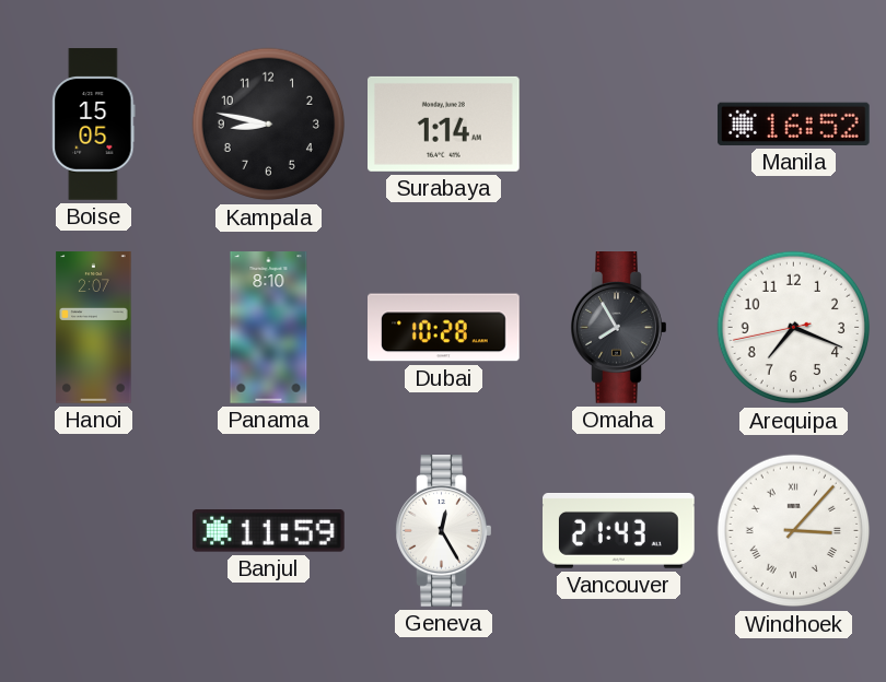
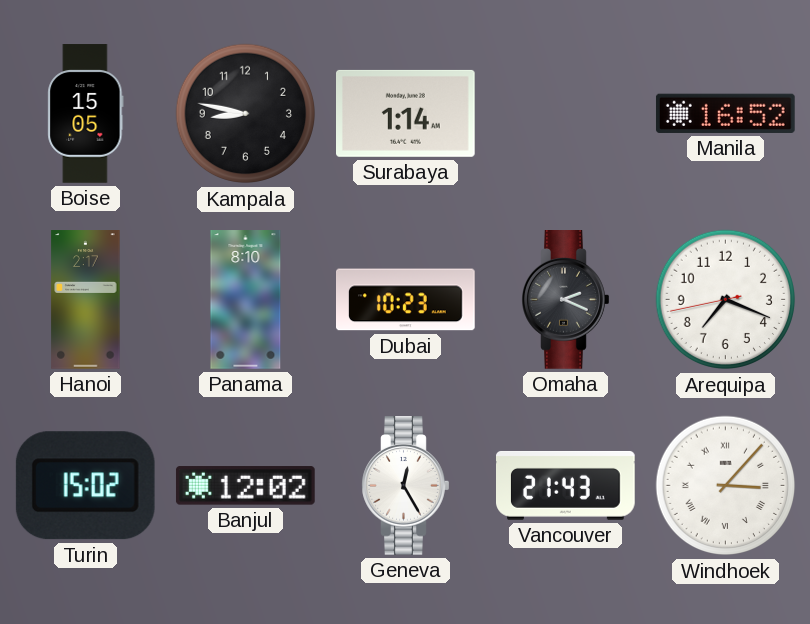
Hanoi: 2:07 -> 2:17 (86, 300)
Dubai: 10:28 -> 10:23 (406, 300)
Omaha: 7:55 -> 2:19 (566, 300)
Turin: none -> 15:02 (85, 486)
Banjul: 11:59 -> 12:02 (245, 486)
